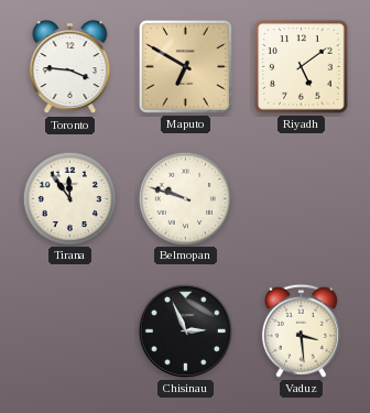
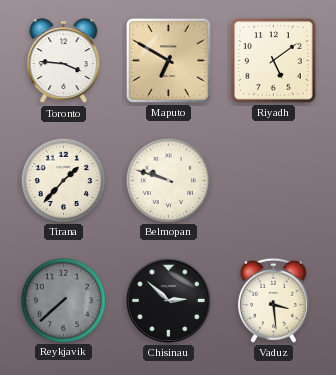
Tirana: 11:54 -> 1:37 (63, 180)
Reykjavik: none -> 7:38 (63, 300)
Chisinau: 2:56 -> 2:52 (168, 300)
